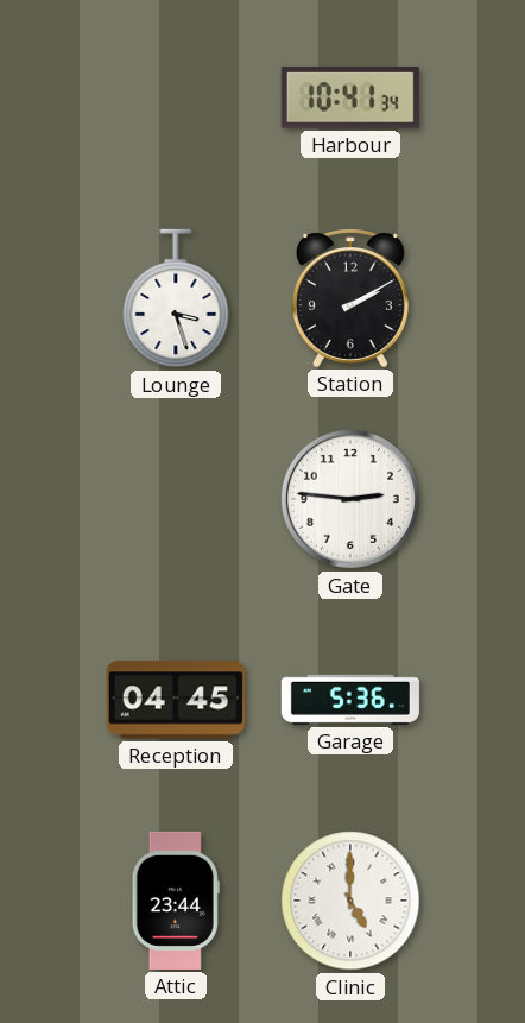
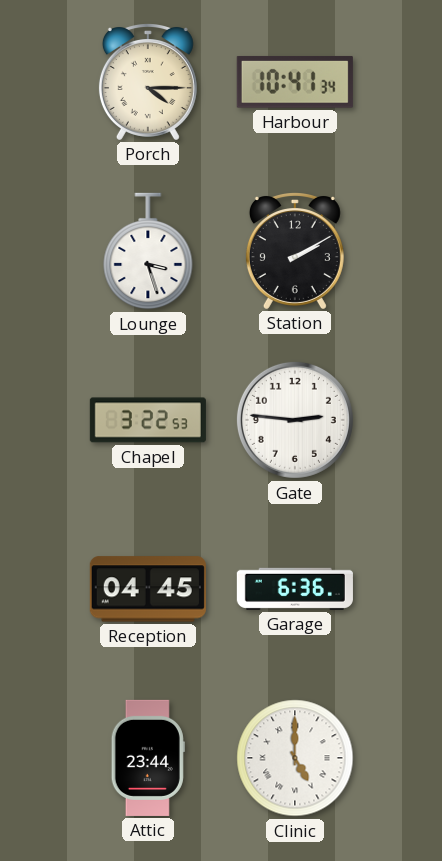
Porch: none -> 4:15 (148, 82)
Chapel: none -> 3:22 (148, 420)
Garage: 5:36 -> 6:36 (295, 589)
